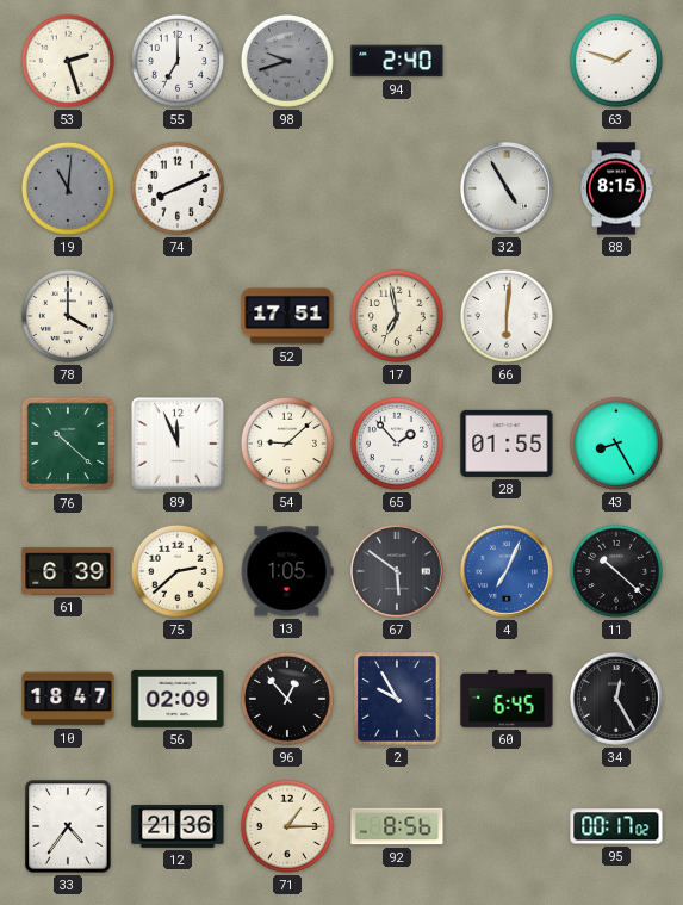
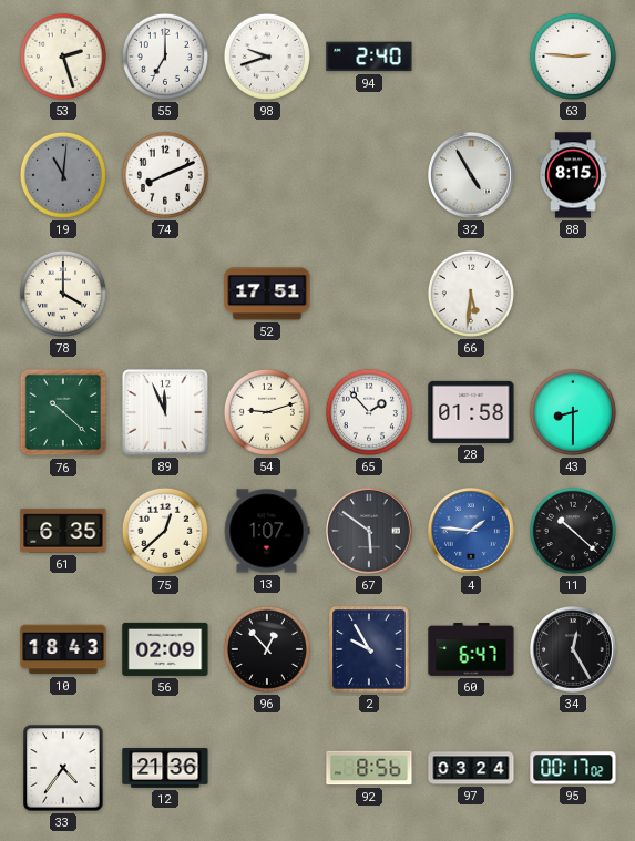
98 dial: grey -> white (267, 57)
63: 1:48 -> 2:46 (573, 57)
17: 6:58 -> none (397, 316)
66: 6:01 -> 5:31 (471, 294)
54: 9:08 -> 9:12 (267, 412)
28: 01:55 -> 01:58 (471, 412)
43: 8:25 -> 8:30 (573, 412)
61: 6:39 -> 6:35 (63, 531)
75: 2:38 -> 12:38 (165, 531)
13: 1:05 -> 1:07 (267, 531)
4: 7:04 -> 1:46 (472, 532)
10: 18:47 -> 18:43 (63, 649)
60: 6:45 -> 6:47 (471, 650)
71: 1:15 -> none (287, 826)
97: none -> 03:24 (471, 768)
